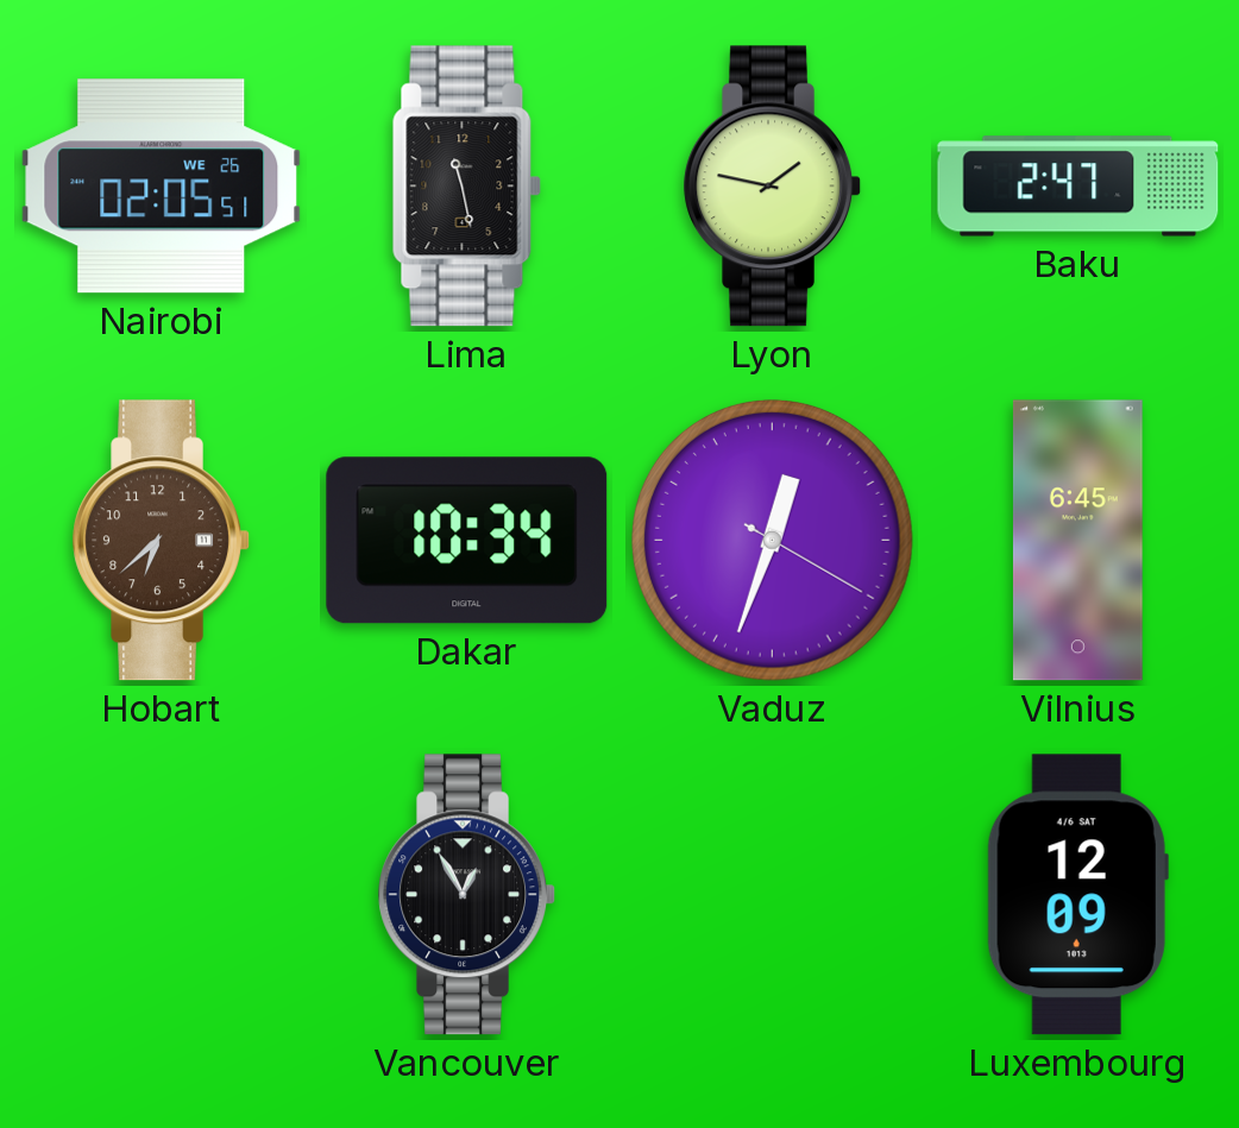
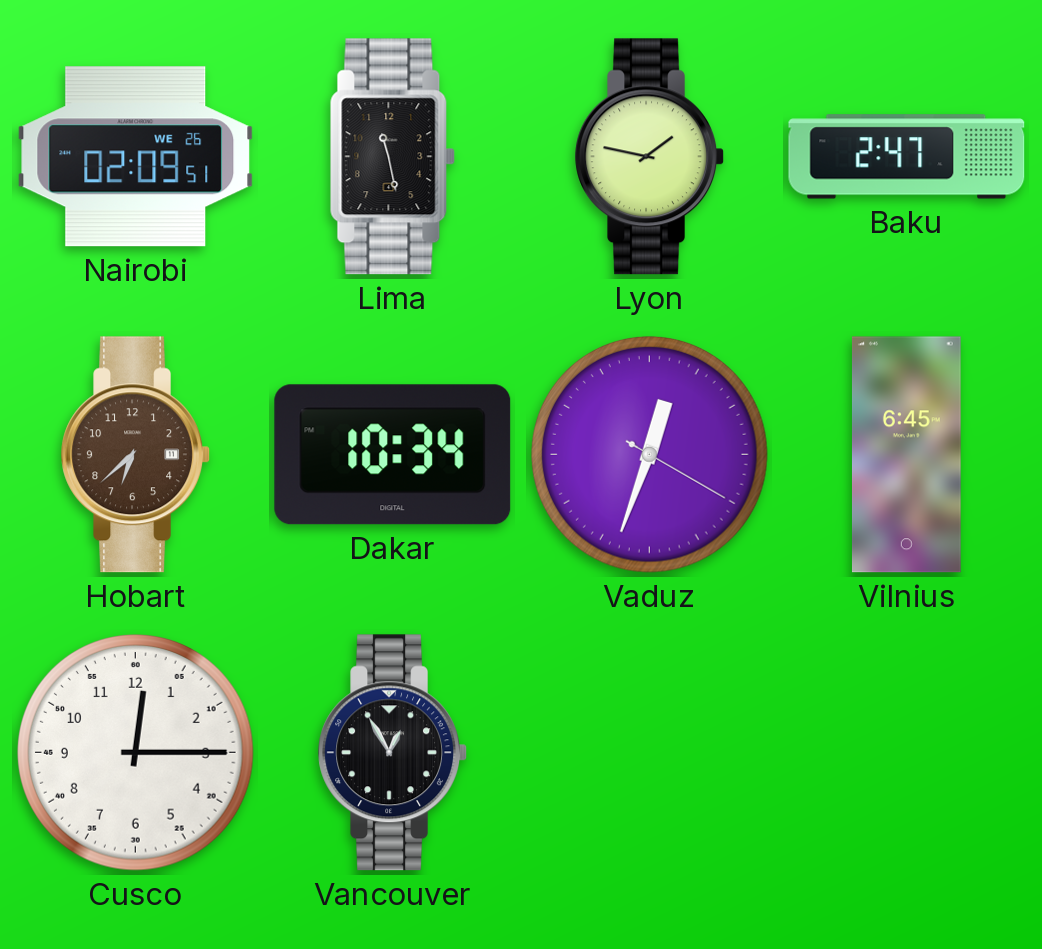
Nairobi: 02:05 -> 02:09 (136, 157)
Cusco: none -> 12:15 (136, 753)
Luxembourg: 12:09 -> none (1077, 895)
